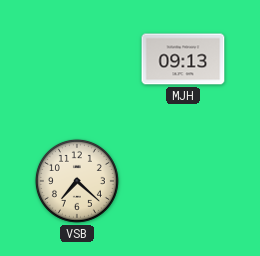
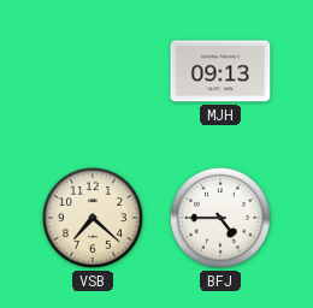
BFJ: none -> 4:45 (220, 218)
